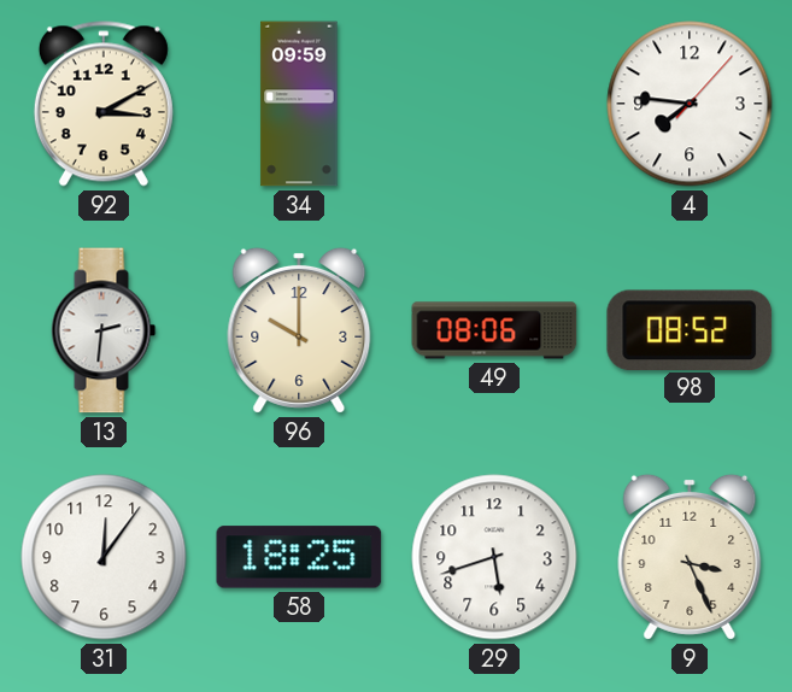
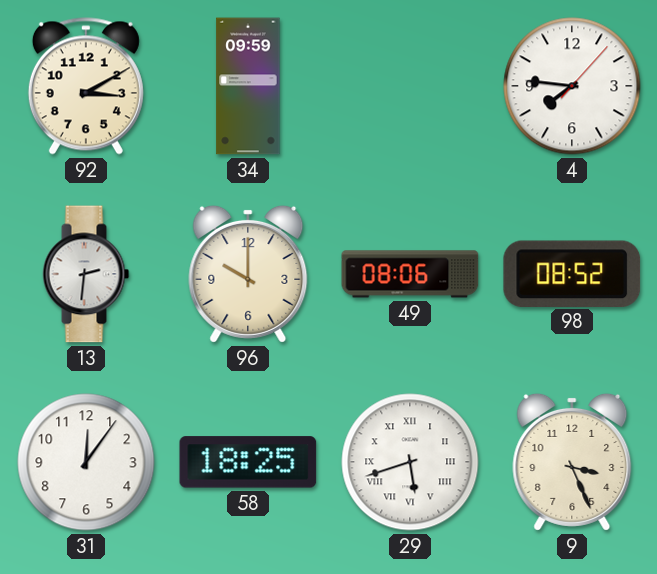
29 numerals: Arabic -> Roman (410, 462)
